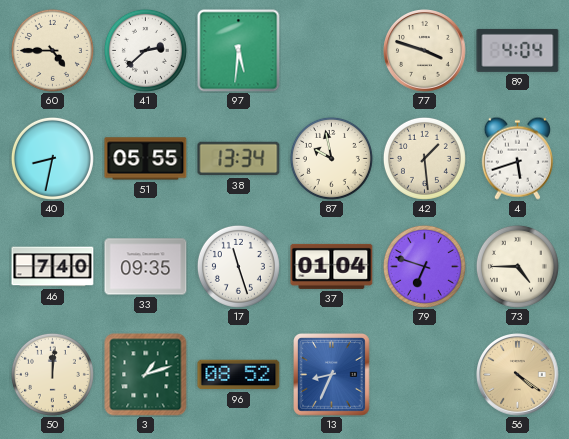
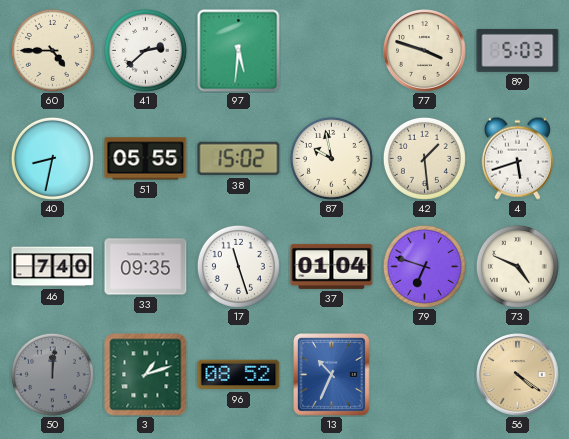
89: 4:04 -> 5:03 (518, 50)
38: 13:34 -> 15:02 (239, 159)
73: 4:45 -> 4:49 (517, 266)
50 dial: cream -> grey (52, 374)
13: 8:34 -> 10:34 (332, 375)
